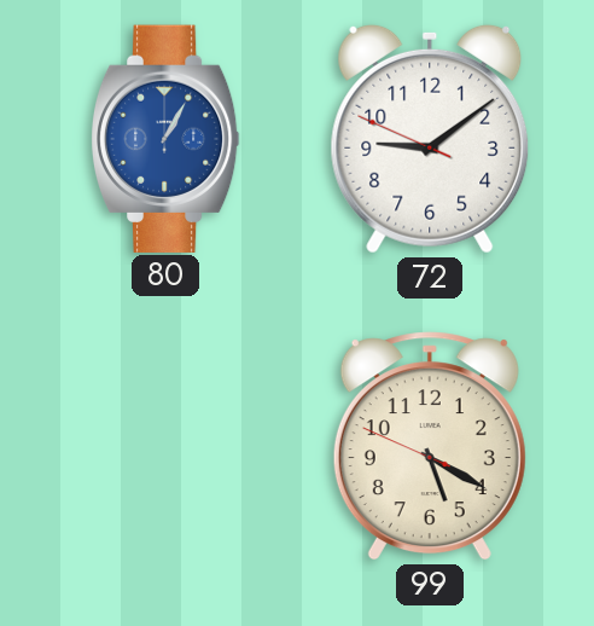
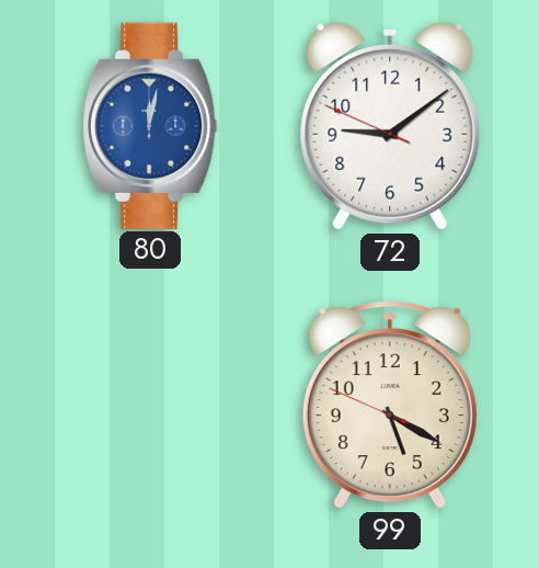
80: 1:05 -> 12:02 (150, 125)
